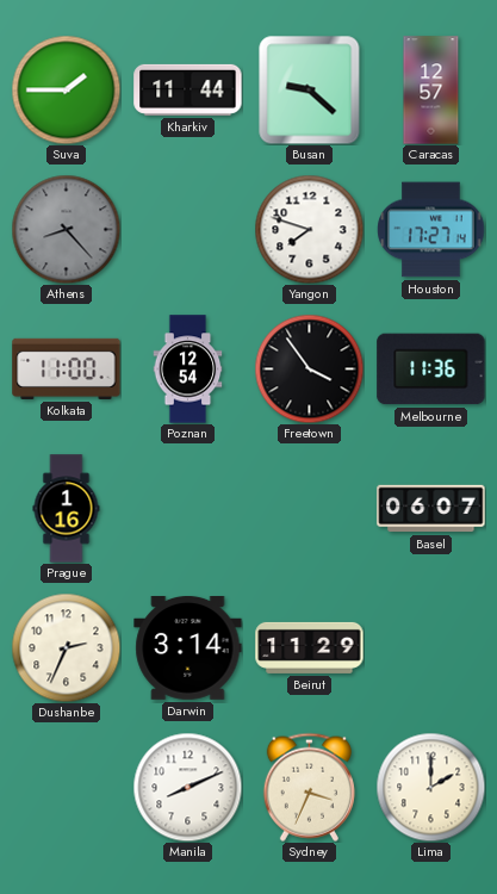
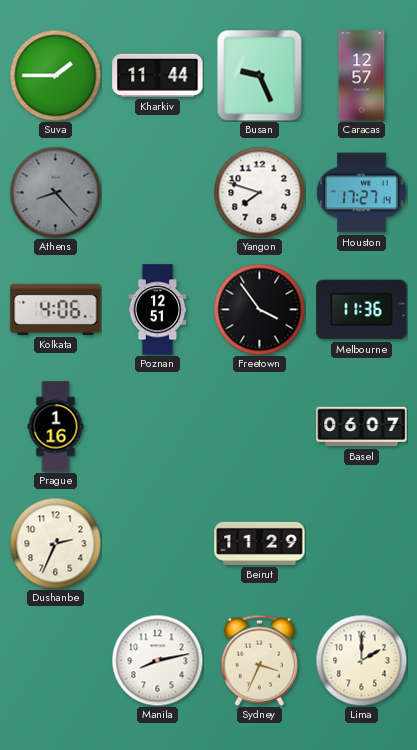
Busan: 9:22 -> 9:26 (260, 75)
Kolkata: 11:00 -> 4:06 (56, 309)
Poznan: 12:54 -> 12:51 (158, 310)
Darwin: 3:14 -> none (188, 648)
Manila: 8:11 -> 8:13 (157, 660)
